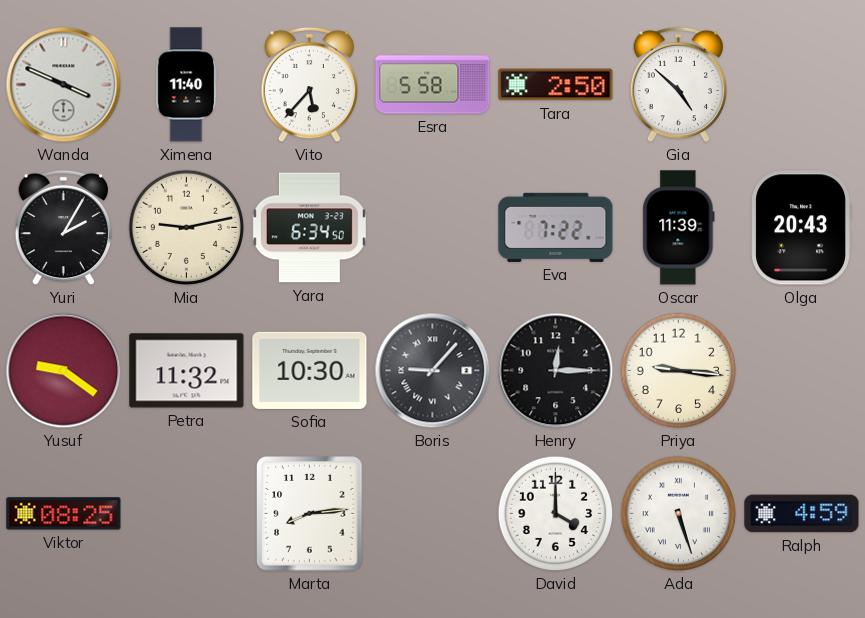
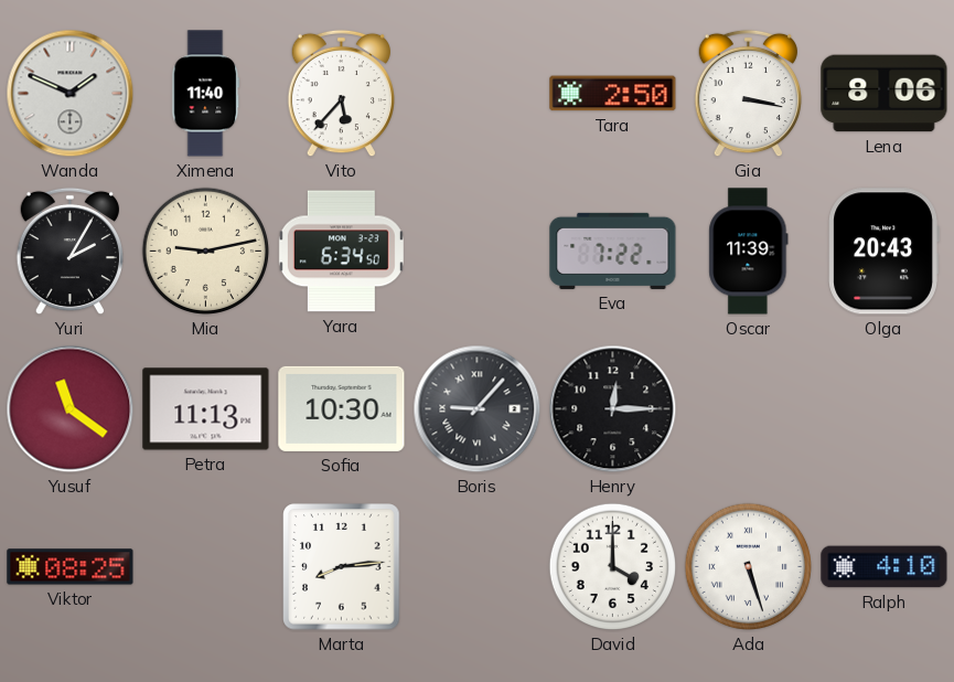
Wanda: 3:49 -> 1:49 (71, 94)
Esra: 5:58 -> none (433, 85)
Gia: 4:52 -> 3:17 (748, 94)
Lena: none -> 8:06 (885, 94)
Yusuf: 9:21 -> 11:21 (71, 409)
Petra: 11:32 -> 11:13 (206, 409)
Priya: 9:16 -> none (679, 371)
Ralph: 4:59 -> 4:10 (885, 567)
